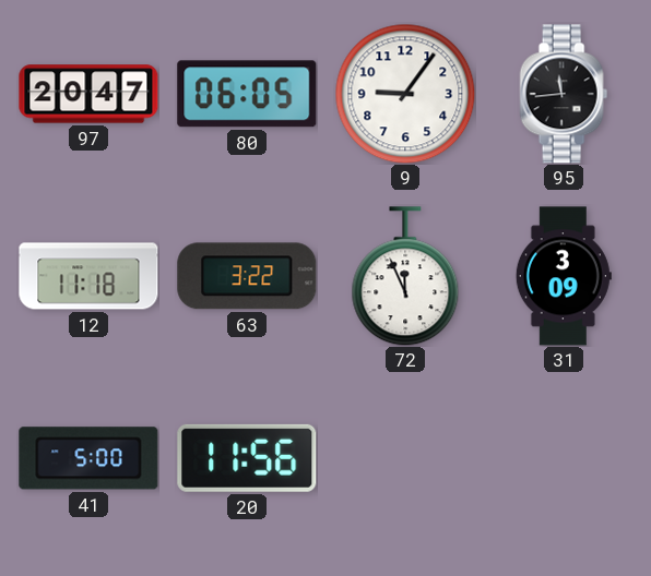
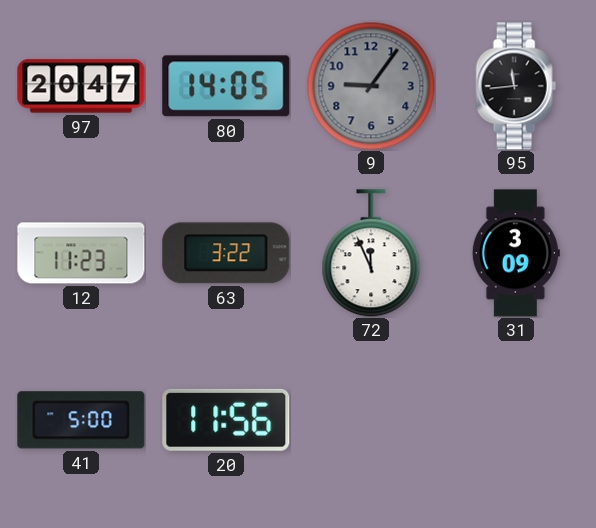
80: 06:05 -> 14:05 (226, 86)
9 dial: white -> grey (371, 86)
12: 11:18 -> 11:23 (81, 253)
